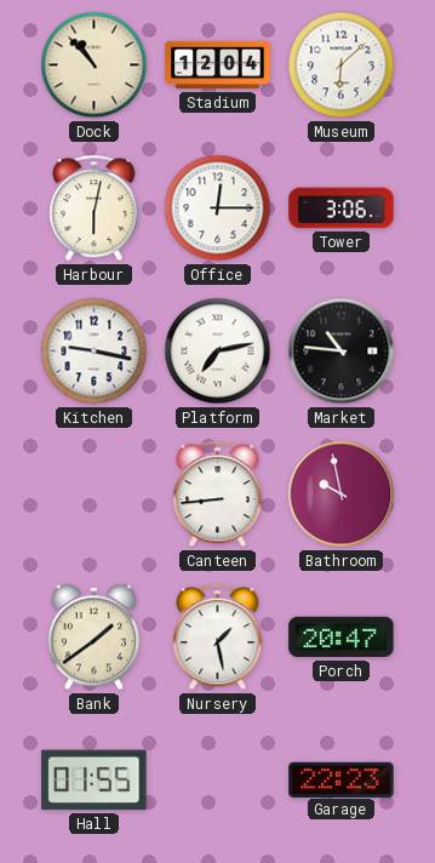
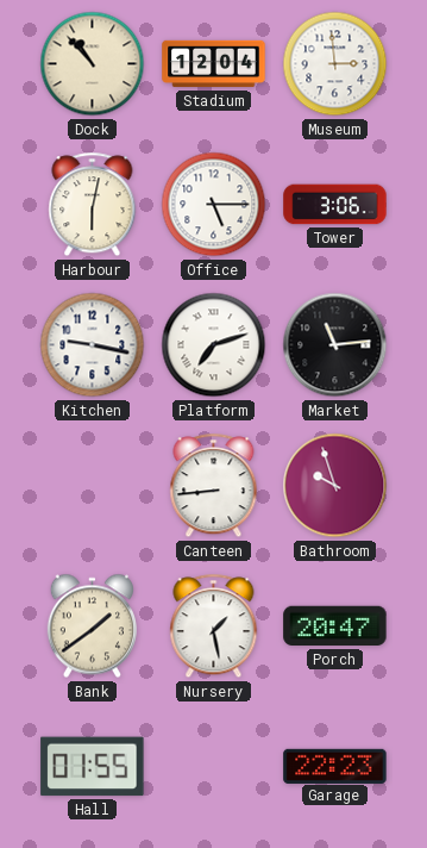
Museum: 6:08 -> 2:59 (335, 64)
Office: 12:15 -> 5:15 (214, 205)
Platform: 7:13 -> 7:12 (214, 345)
Market: 10:46 -> 11:14 (335, 345)
Bathroom: 9:58 -> 9:57 (335, 486)
